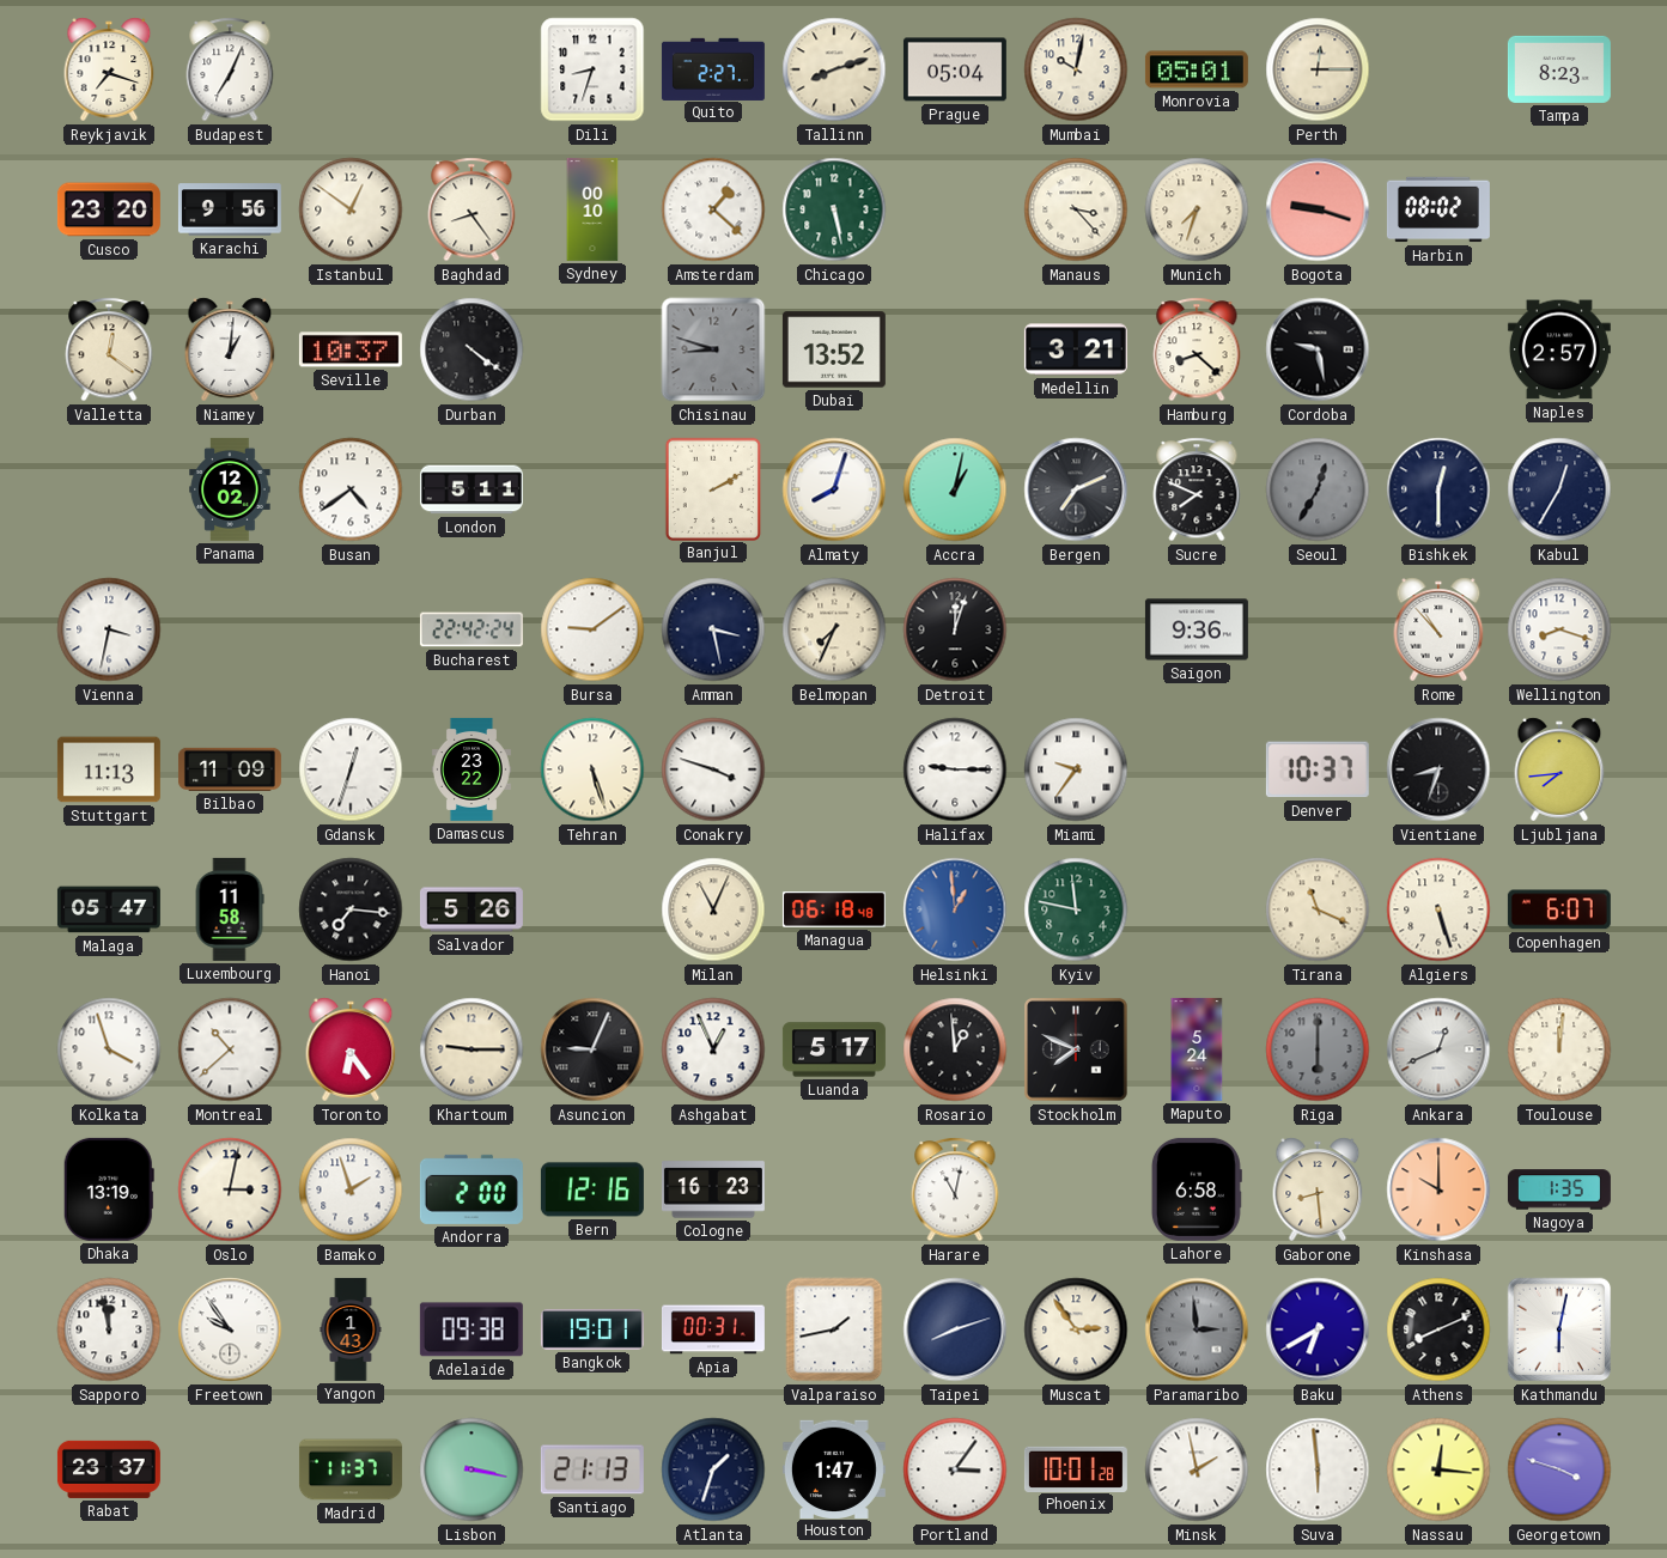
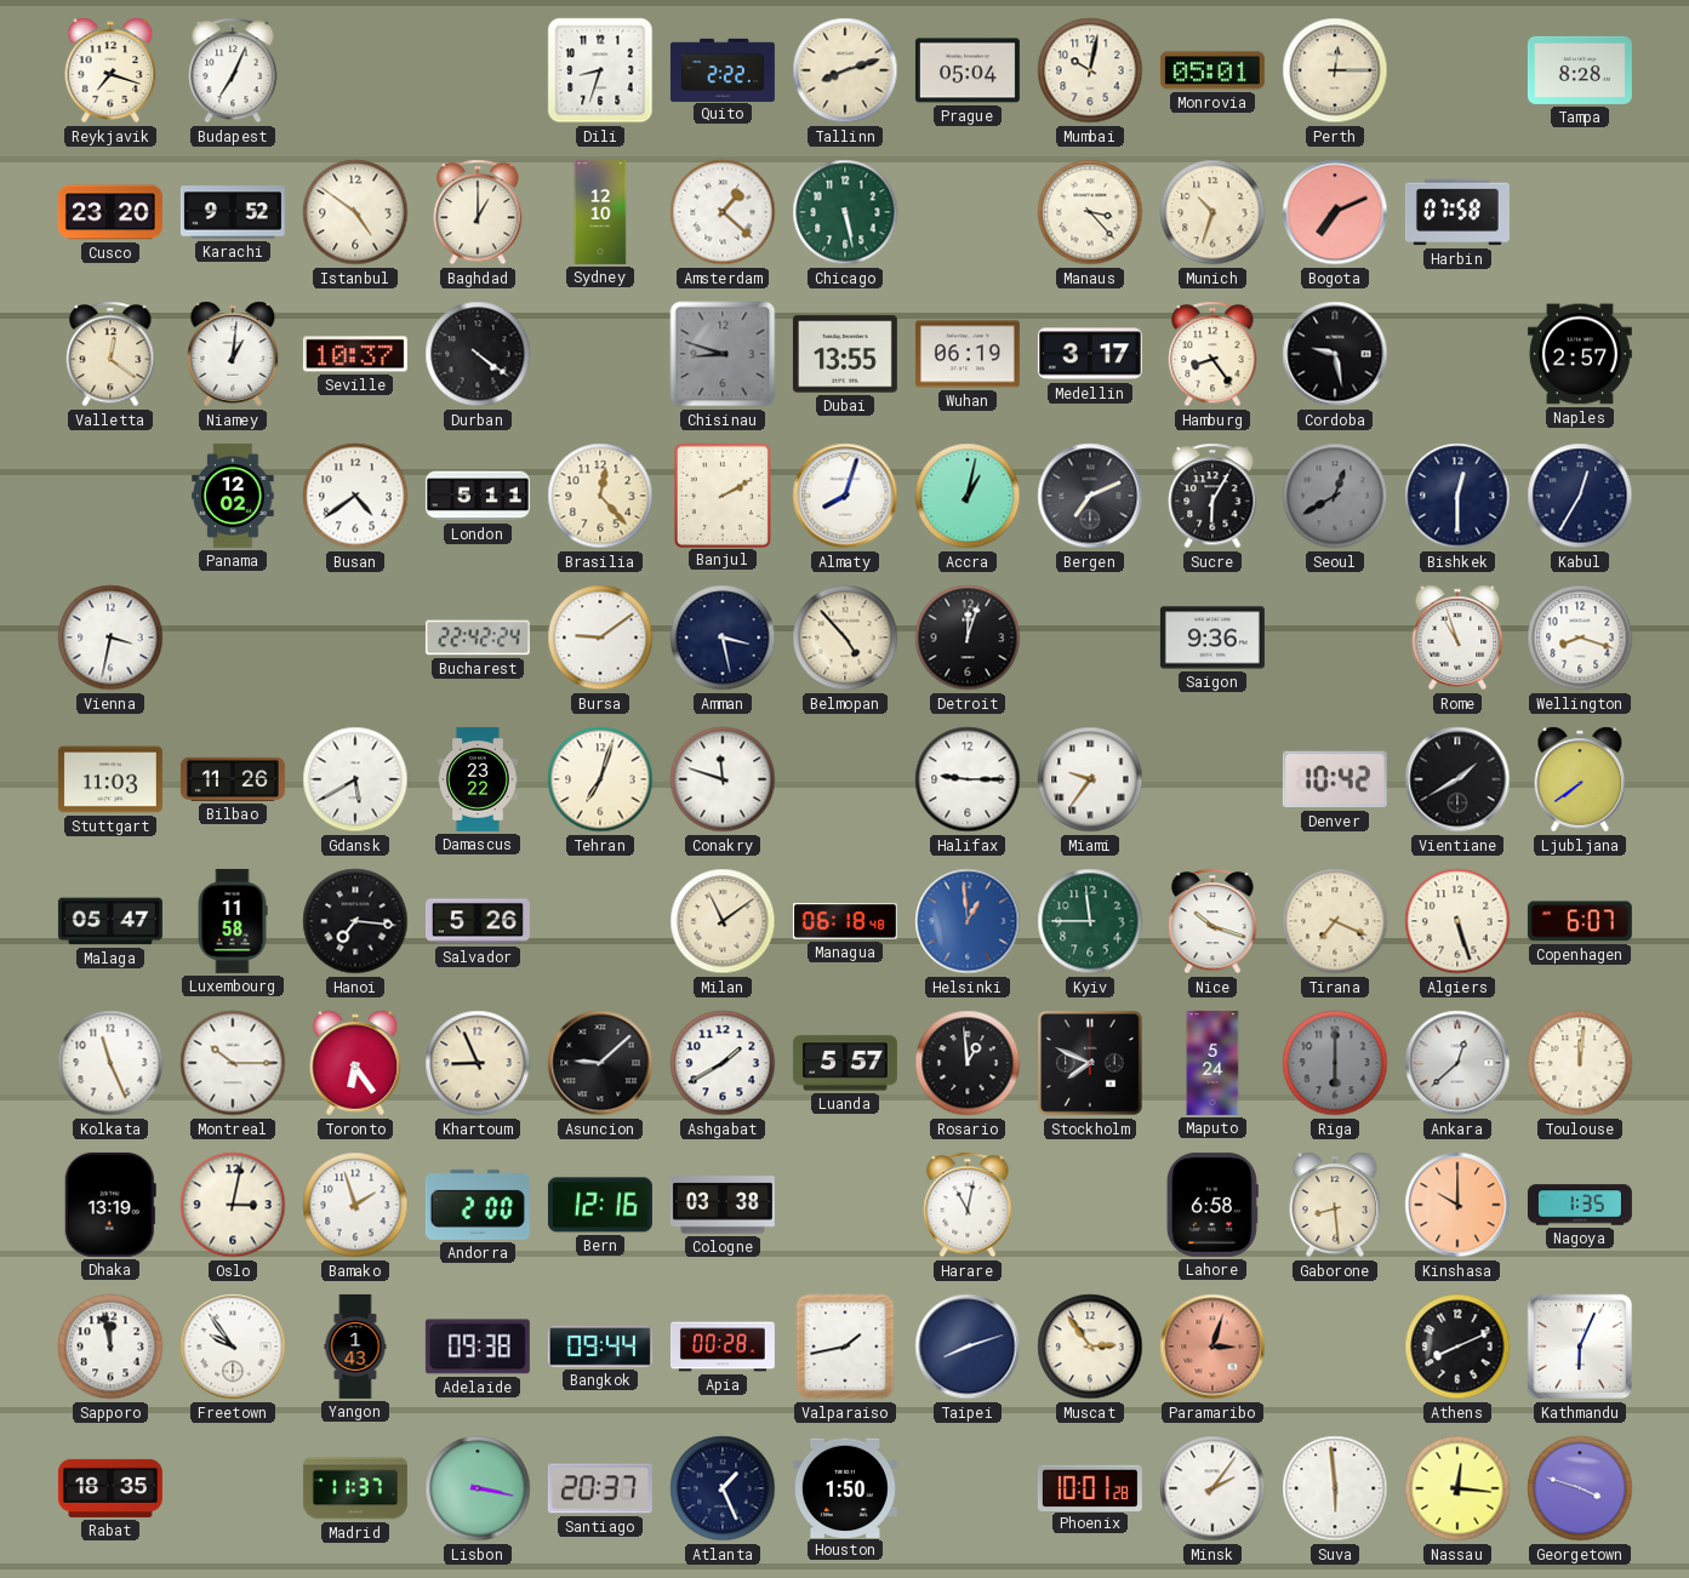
Quito: 2:27 -> 2:22 (723, 69)
Tampa: 8:23 -> 8:28 (1580, 70)
Karachi: 9:56 -> 9:52 (233, 212)
Istanbul: 12:51 -> 4:51 (355, 212)
Baghdad: 8:24 -> 1:00 (478, 212)
Sydney: 00:10 -> 12:10 (600, 212)
Munich: 7:33 -> 10:33 (1212, 212)
Bogota: 9:18 -> 7:11 (1335, 212)
Harbin: 08:02 -> 07:58 (1457, 212)
Dubai: 13:52 -> 13:55 (845, 354)
Wuhan: none -> 06:19 (968, 354)
Medellin: 3:21 -> 3:17 (1090, 354)
Hamburg: 8:22 -> 8:24 (1212, 354)
Brasilia: none -> 12:23 (600, 496)
Sucre: 7:49 -> 6:05 (1212, 496)
Seoul: 12:35 -> 12:40 (1335, 496)
Belmopan: 7:34 -> 4:53 (845, 638)
Rome: 10:53 -> 10:57 (1457, 638)
Stuttgart: 11:13 -> 11:03 (110, 779)
Bilbao: 11:09 -> 11:26 (233, 779)
Gdansk: 12:33 -> 5:40 (355, 779)
Tehran: 5:27 -> 7:03 (600, 779)
Conakry: 3:48 -> 11:48 (723, 779)
Denver: 10:37 -> 10:42 (1335, 779)
Vientiane: 8:33 -> 1:40 (1457, 779)
Ljubljana: 7:44 -> 7:39 (1580, 779)
Milan: 11:04 -> 11:09 (723, 921)
Kyiv: 11:47 -> 11:45 (1090, 921)
Nice: none -> 10:18 (1212, 921)
Tirana: 11:19 -> 7:19 (1335, 921)
Kolkata: 3:57 -> 11:26 (110, 1063)
Montreal: 10:38 -> 10:15 (233, 1063)
Khartoum: 9:15 -> 8:56 (478, 1063)
Asuncion: 9:04 -> 9:08 (600, 1063)
Ashgabat: 12:56 -> 1:40 (723, 1063)
Luanda: 5:17 -> 5:57 (845, 1063)
Ankara: 12:41 -> 12:38 (1457, 1063)
Cologne: 16:23 -> 03:38 (723, 1205)
Bangkok: 19:01 -> 09:44 (600, 1347)
Apia: 00:31 -> 00:28 (723, 1347)
Paramaribo: 2:59 -> 3:03 (1212, 1347)
Paramaribo dial: grey -> salmon (1212, 1347)
Baku: 6:40 -> none (1318, 1329)
Kathmandu: 6:02 -> 6:04 (1580, 1347)
Rabat: 23:37 -> 18:35 (110, 1488)
Santiago: 21:13 -> 20:37 (600, 1488)
Atlanta: 1:33 -> 1:26 (723, 1488)
Houston: 1:47 -> 1:50 (845, 1487)
Portland: 3:06 -> none (955, 1469)
Minsk: 1:58 -> 2:06 (1212, 1488)
